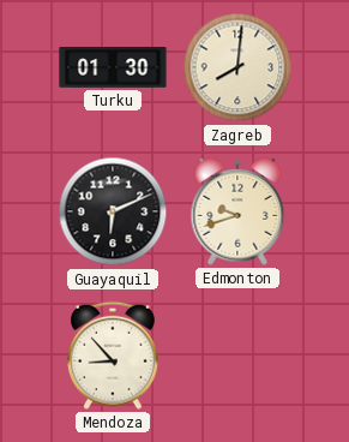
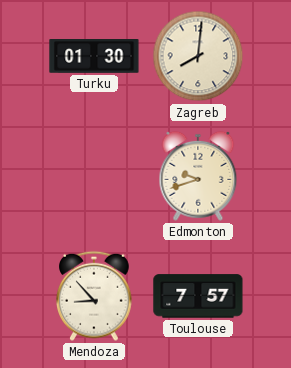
Guayaquil: 6:11 -> none (113, 211)
Toulouse: none -> 7:57 (198, 296)
